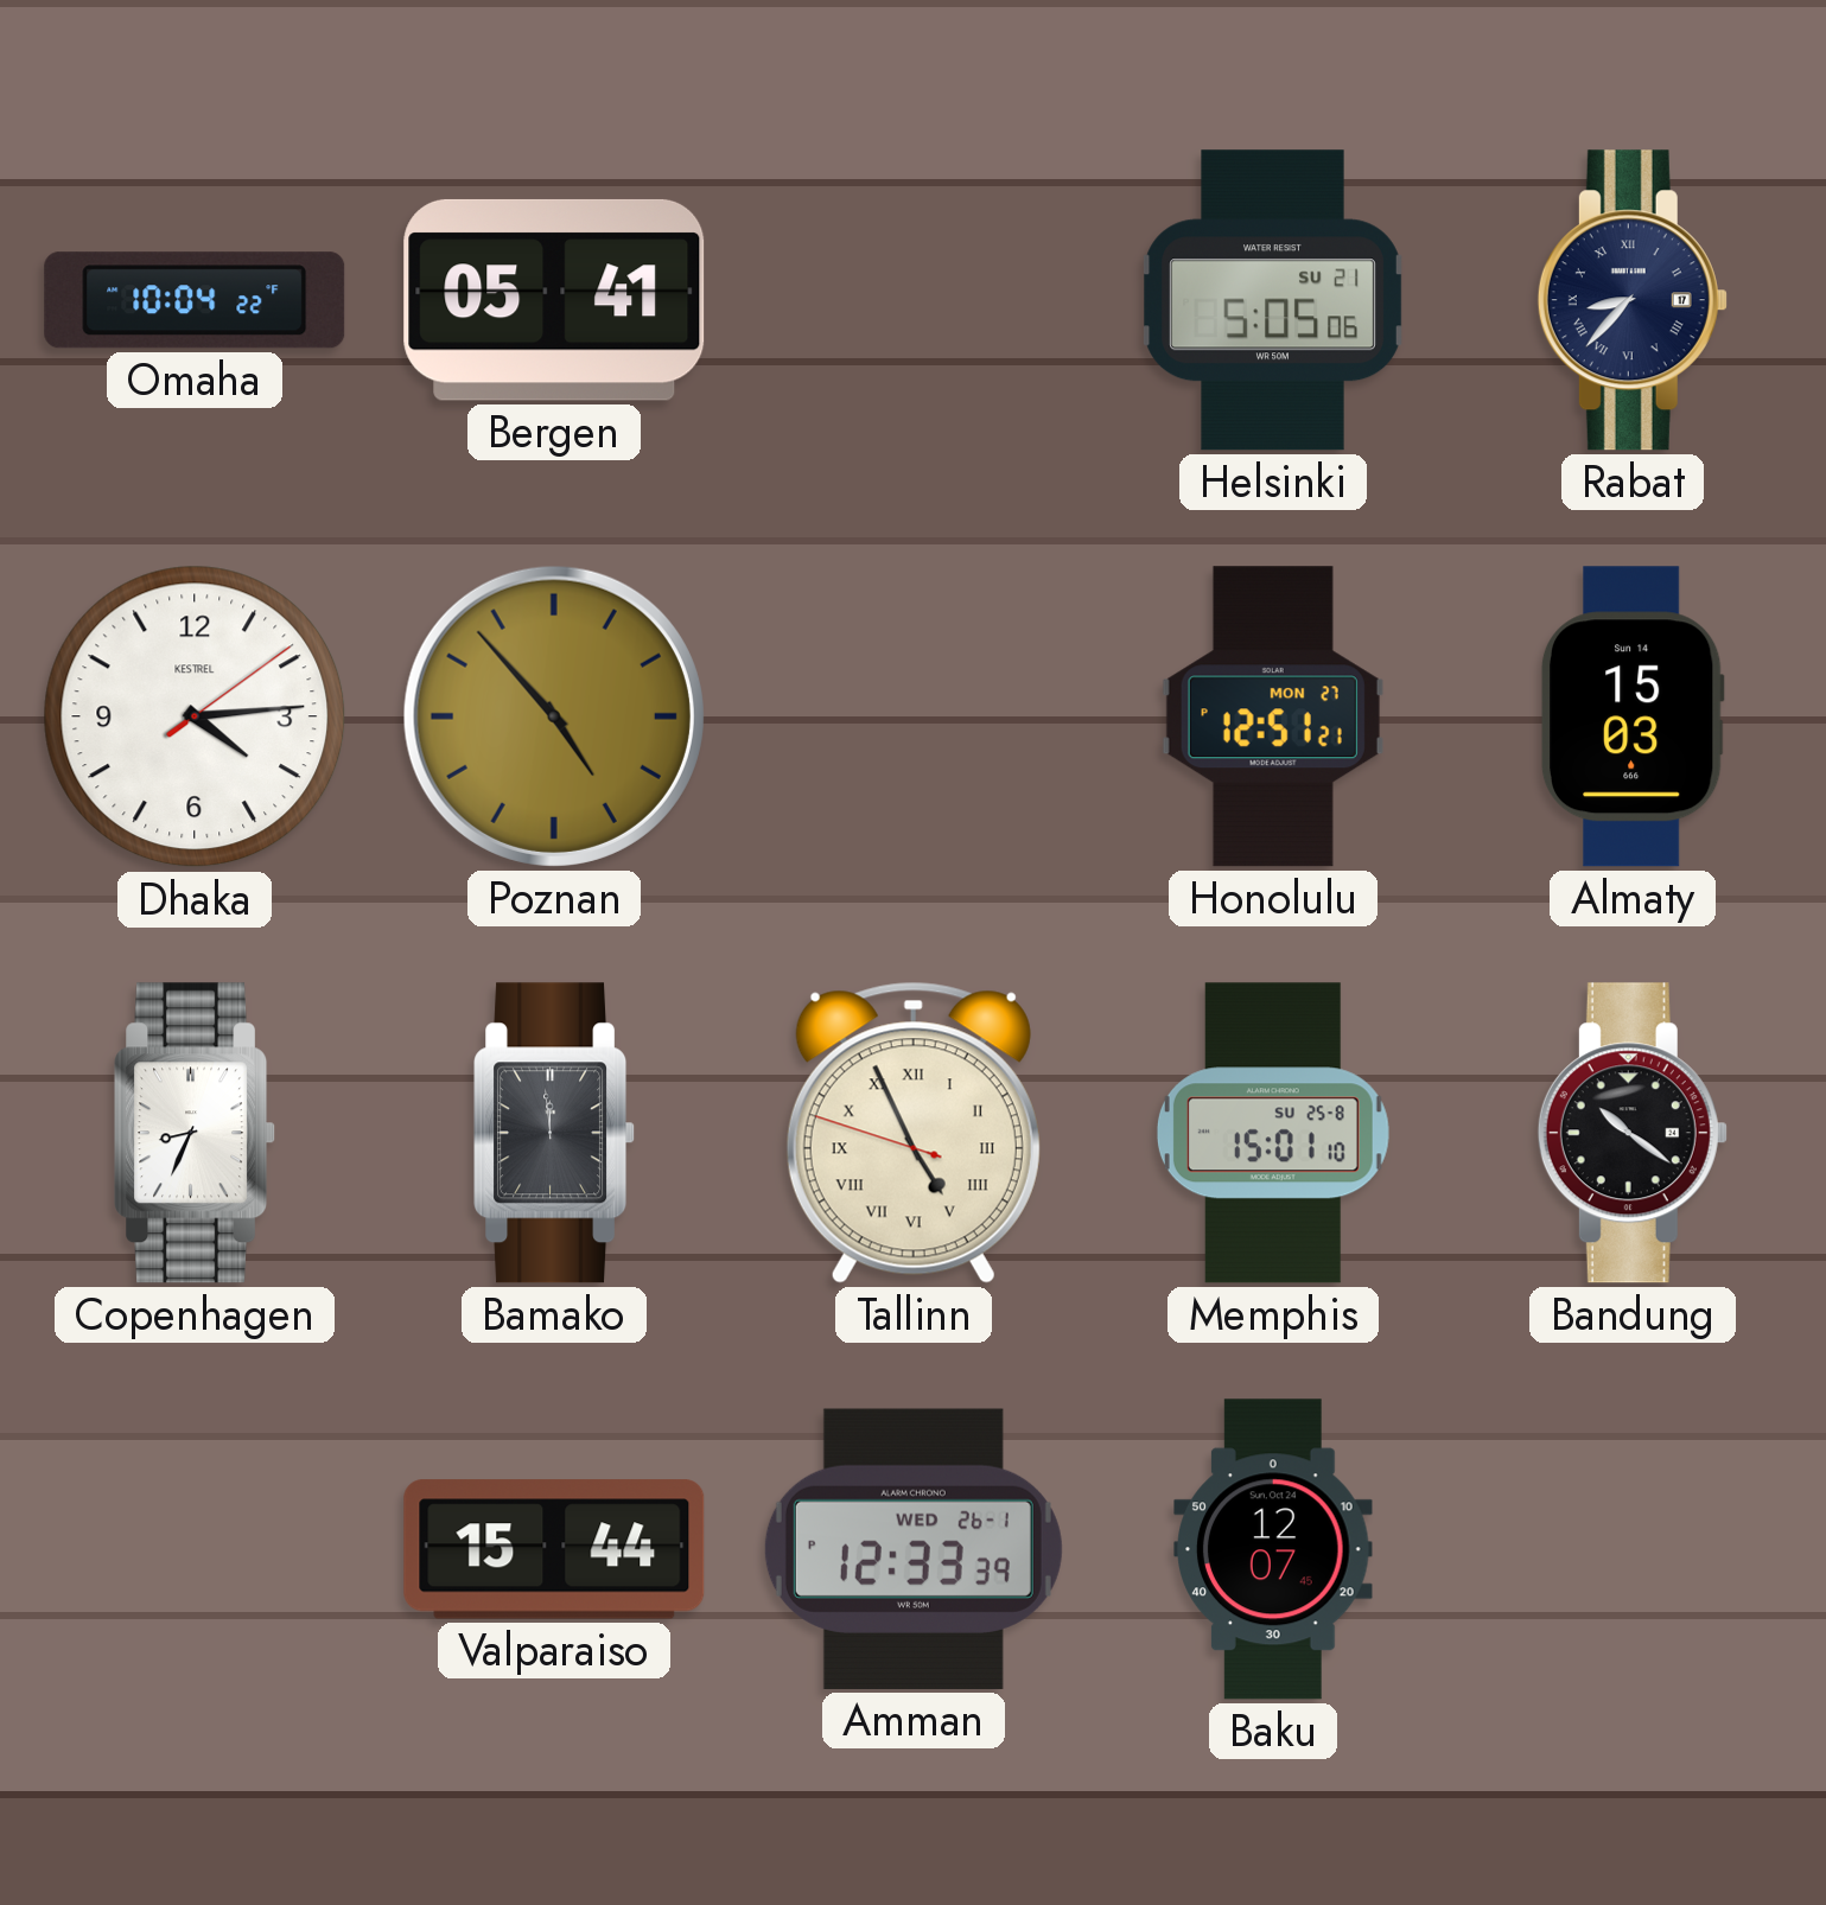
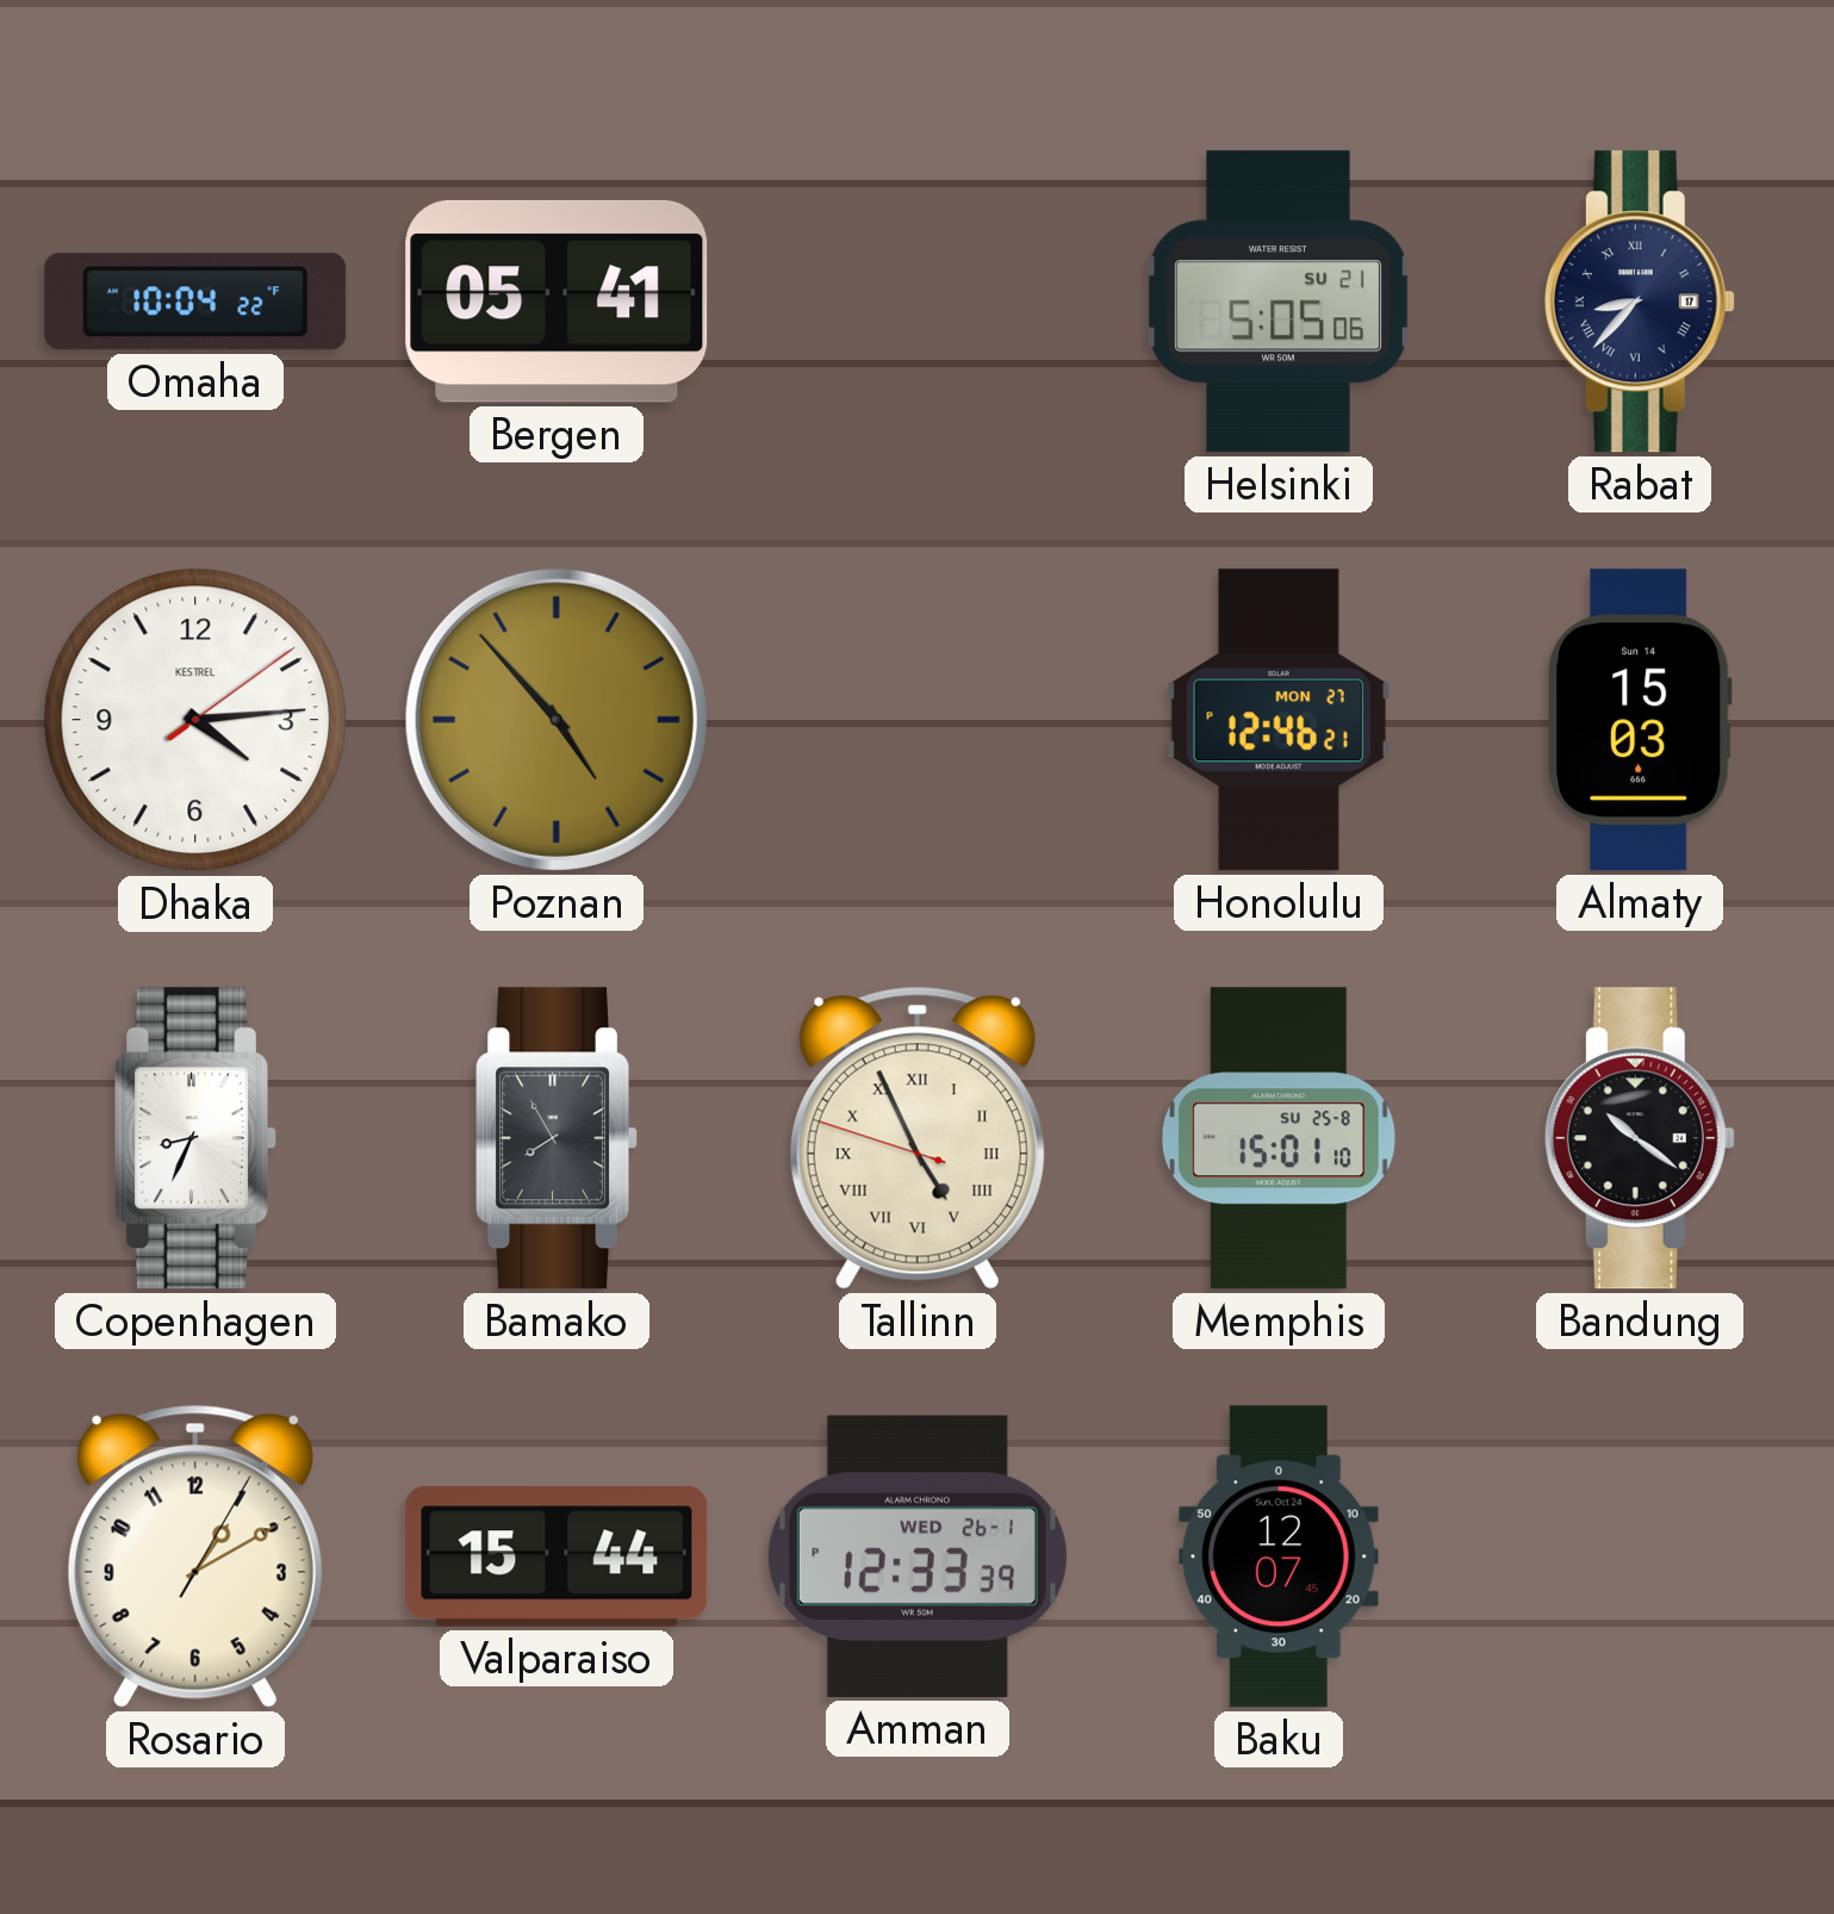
Honolulu: 12:51 -> 12:46 (1279, 720)
Bamako: 11:59 -> 7:55 (558, 1138)
Rosario: none -> 1:10 (195, 1556)
